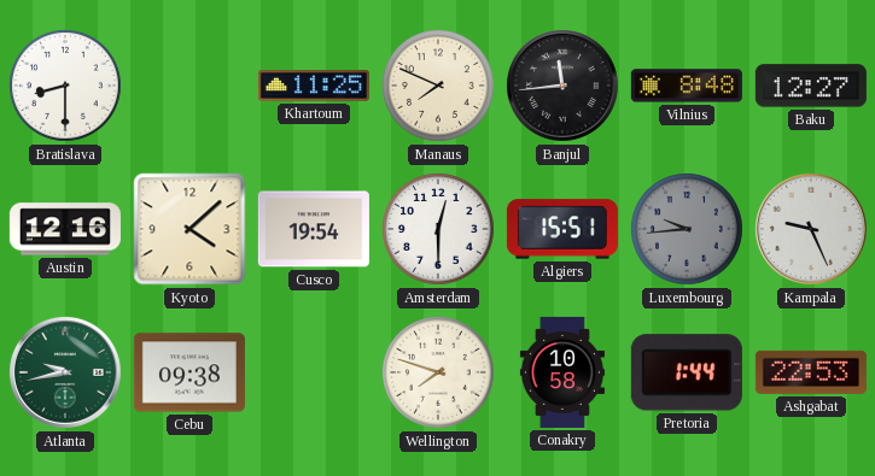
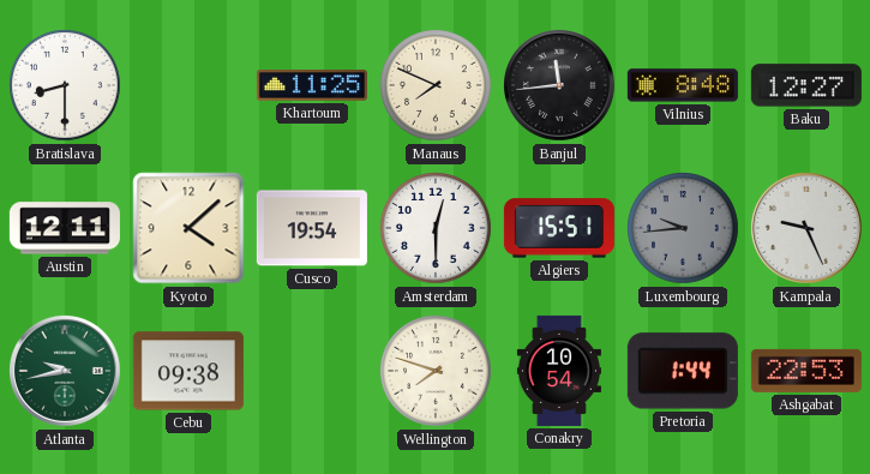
Austin: 12:16 -> 12:11 (65, 228)
Conakry: 10:58 -> 10:54 (559, 371)
